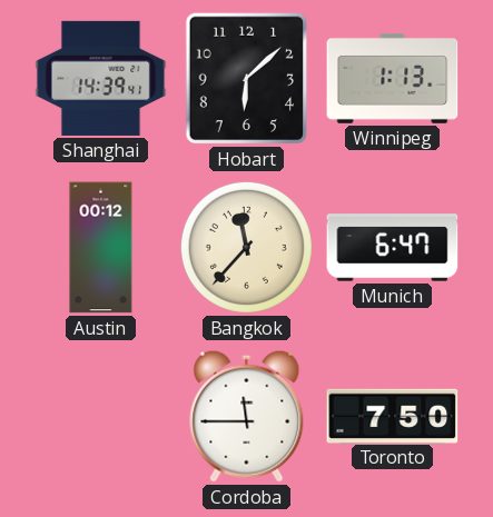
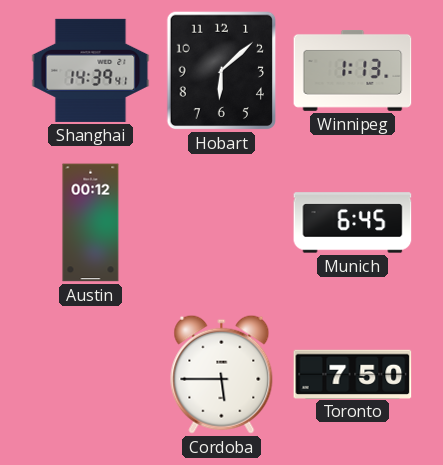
Bangkok: 11:37 -> none (246, 247)
Munich: 6:47 -> 6:45 (353, 223)
Cordoba: 11:45 -> 5:45 (222, 374)
